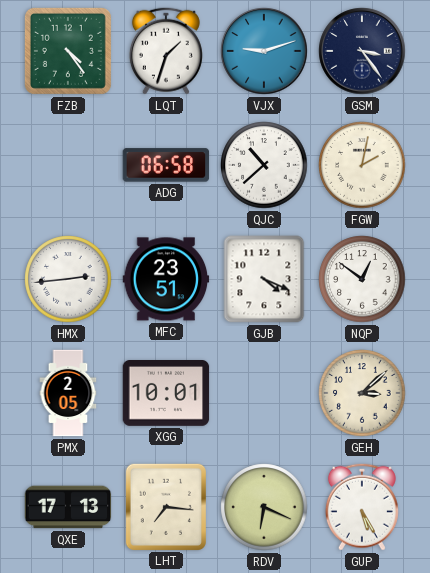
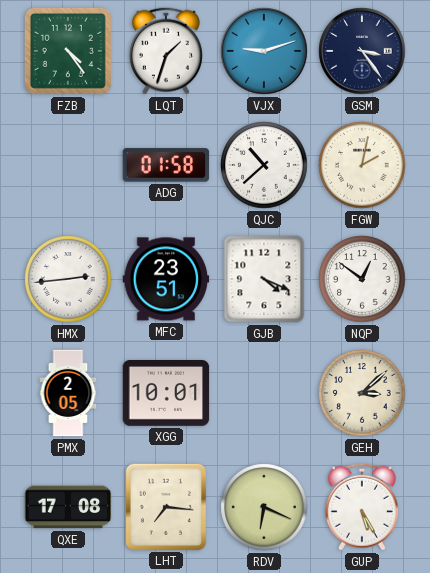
ADG: 06:58 -> 01:58 (166, 165)
QXE: 17:13 -> 17:08 (68, 507)
